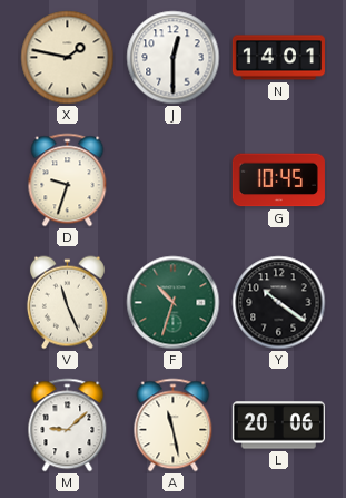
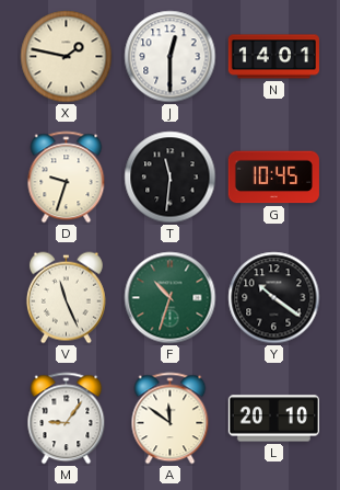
T: none -> 11:31 (171, 178)
M: 9:08 -> 9:06 (67, 419)
A: 11:28 -> 11:51 (171, 419)
L: 20:06 -> 20:10 (273, 419)
